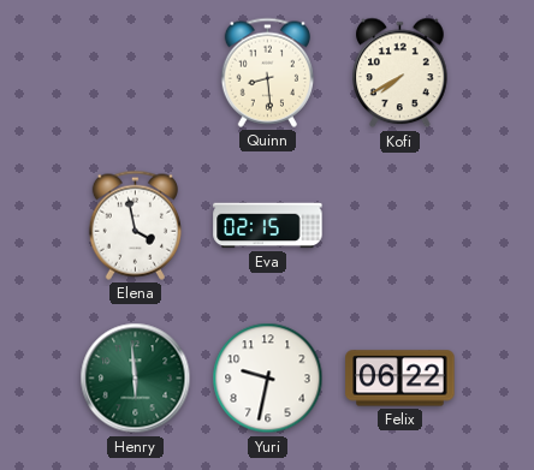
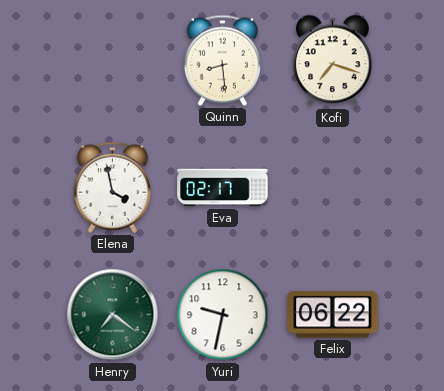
Kofi: 7:40 -> 7:18 (333, 61)
Eva: 02:15 -> 02:17 (223, 188)
Henry: 5:59 -> 7:21 (113, 315)
